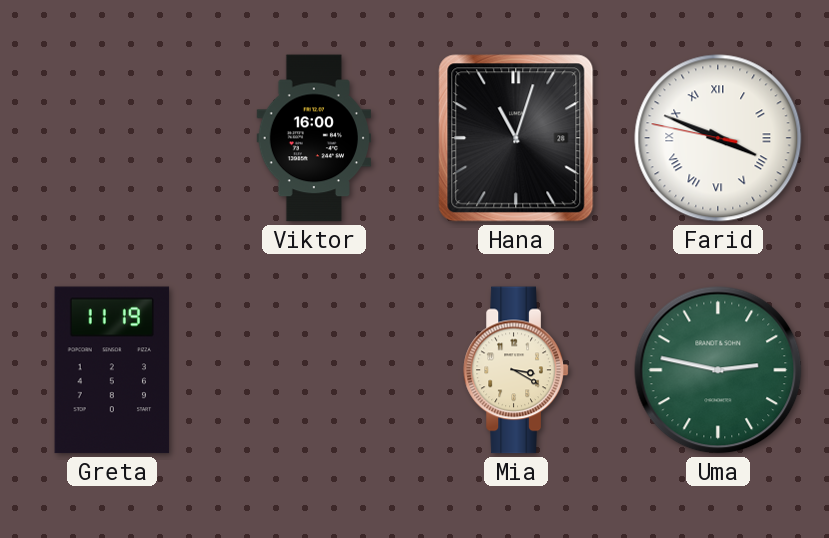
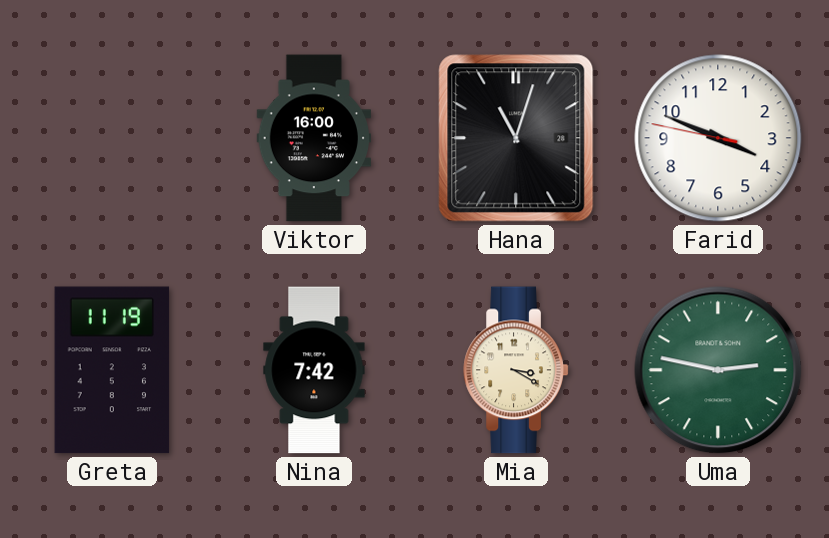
Farid numerals: Roman -> Arabic (718, 138)
Nina: none -> 7:42 (314, 370)
